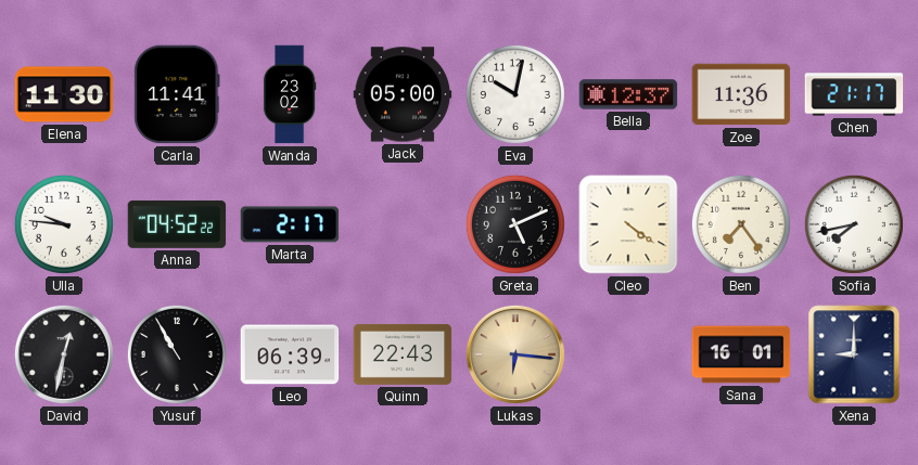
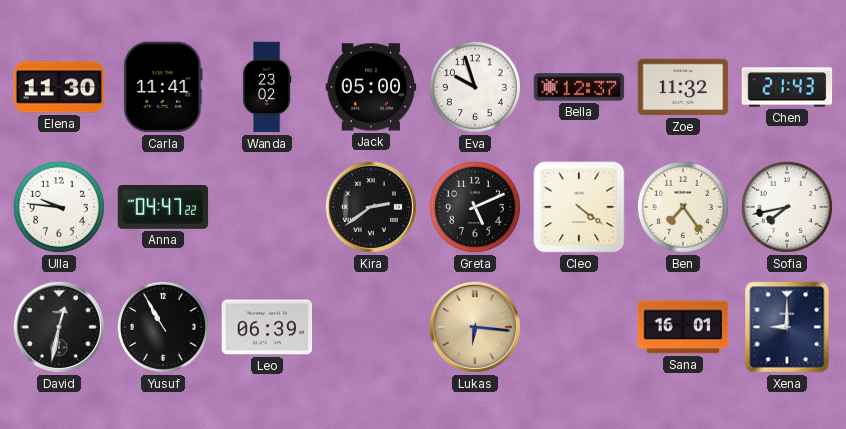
Eva: 10:02 -> 9:57 (475, 87)
Zoe: 11:36 -> 11:32 (683, 87)
Chen: 21:17 -> 21:43 (787, 87)
Anna: 04:52 -> 04:47 (163, 207)
Marta: 2:17 -> none (290, 224)
Kira: none -> 2:39 (371, 207)
Quinn: 22:43 -> none (403, 354)
